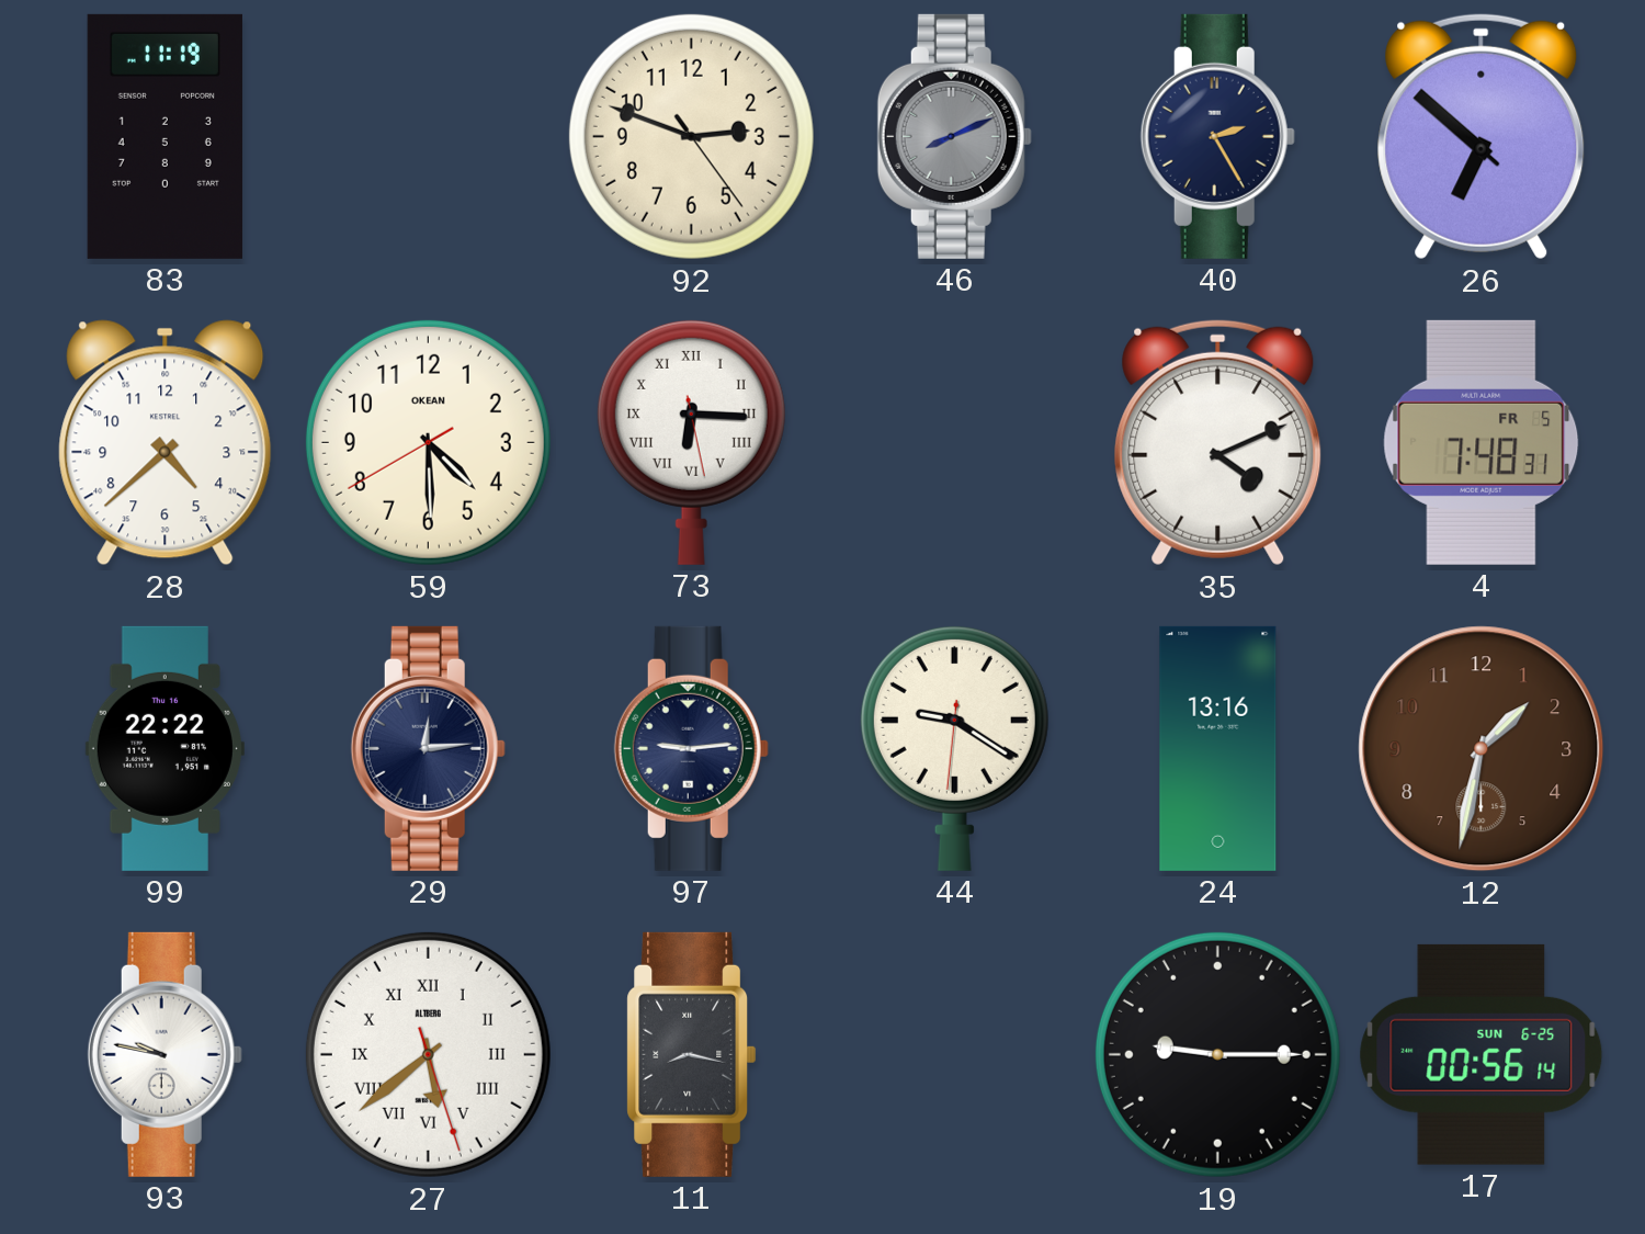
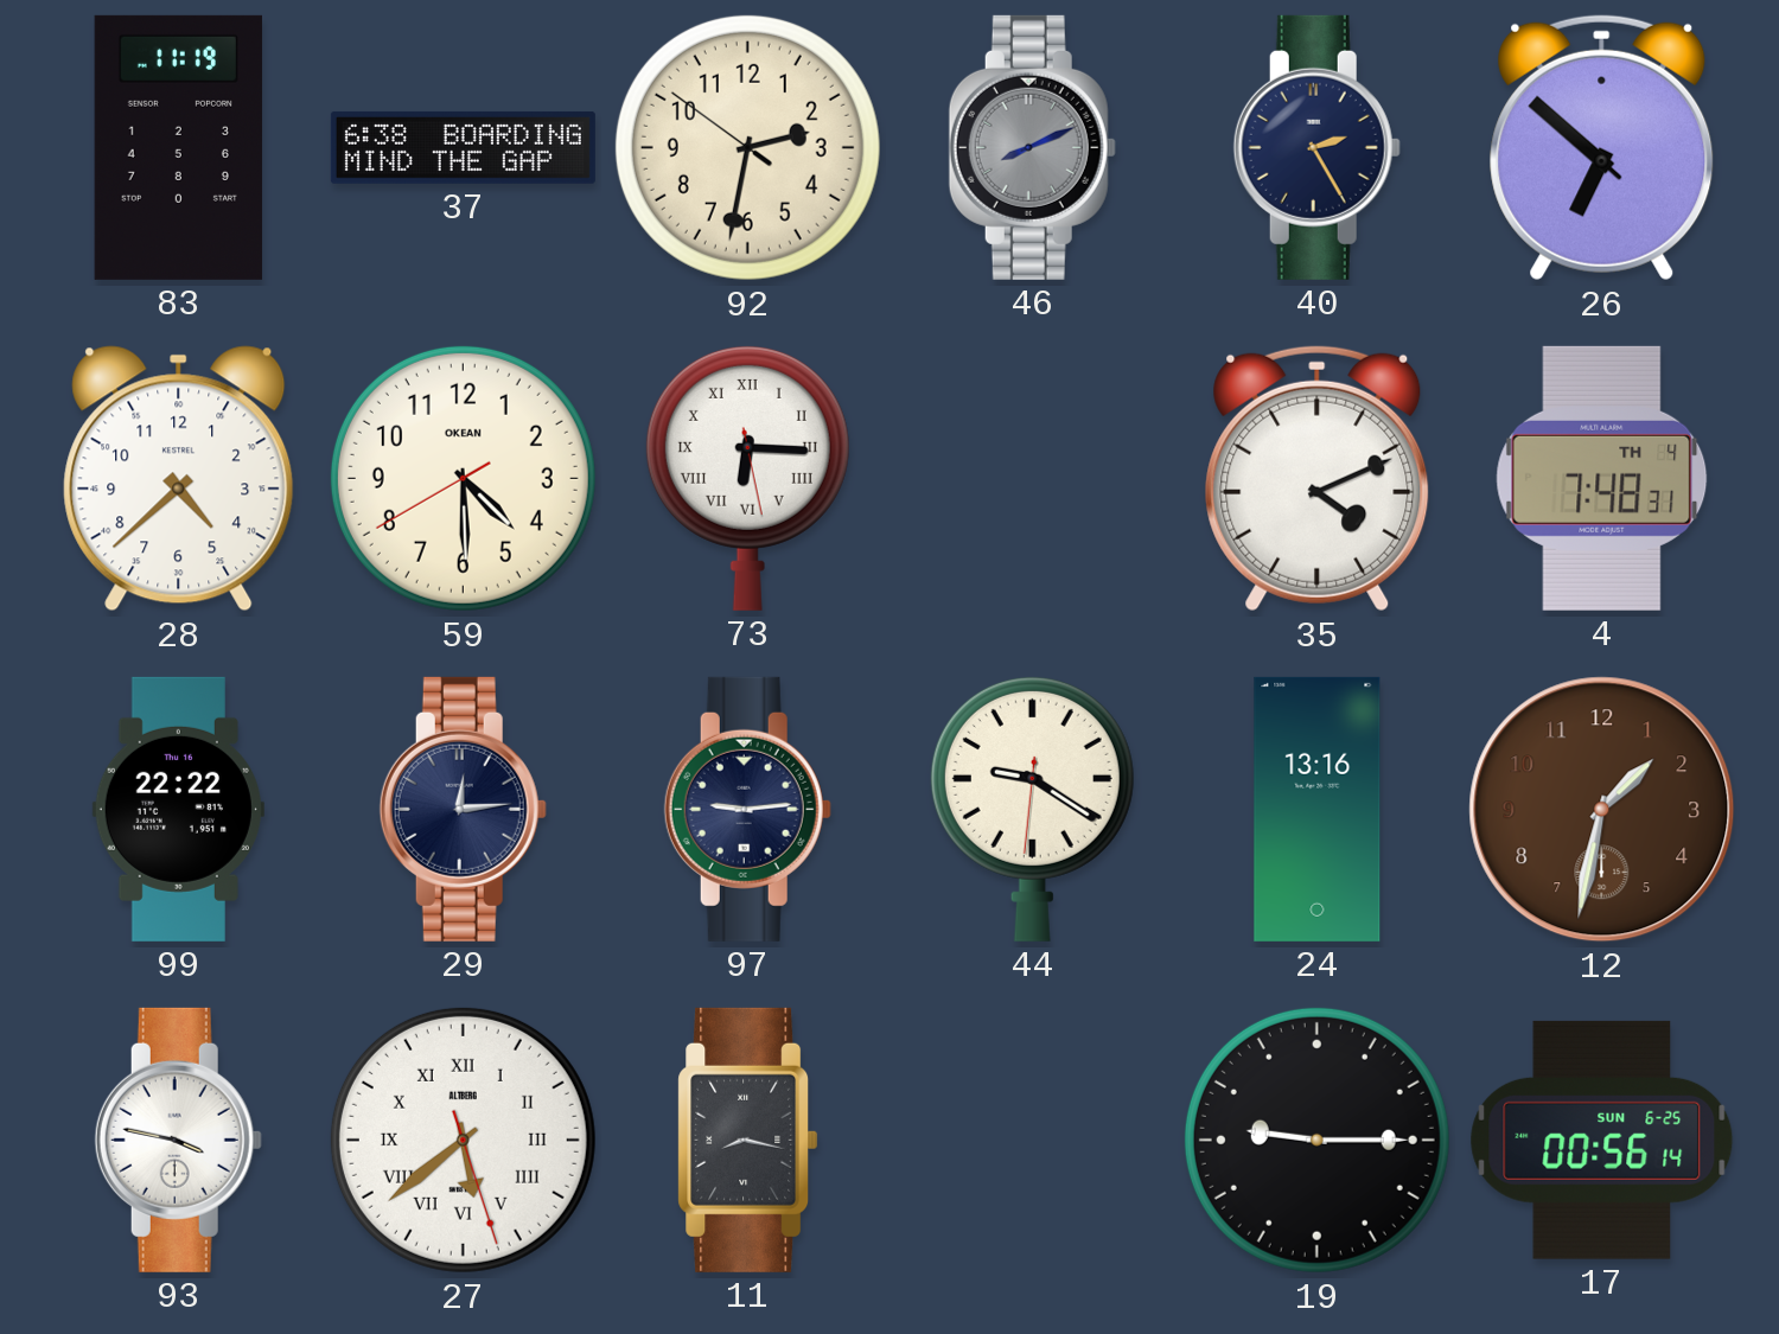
37: none -> 6:38 (463, 147)
92: 2:48 -> 2:31 (747, 147)
4 date: FR 5 -> TH 4 (1602, 478)
93: 9:47 -> 3:47 (178, 1140)
